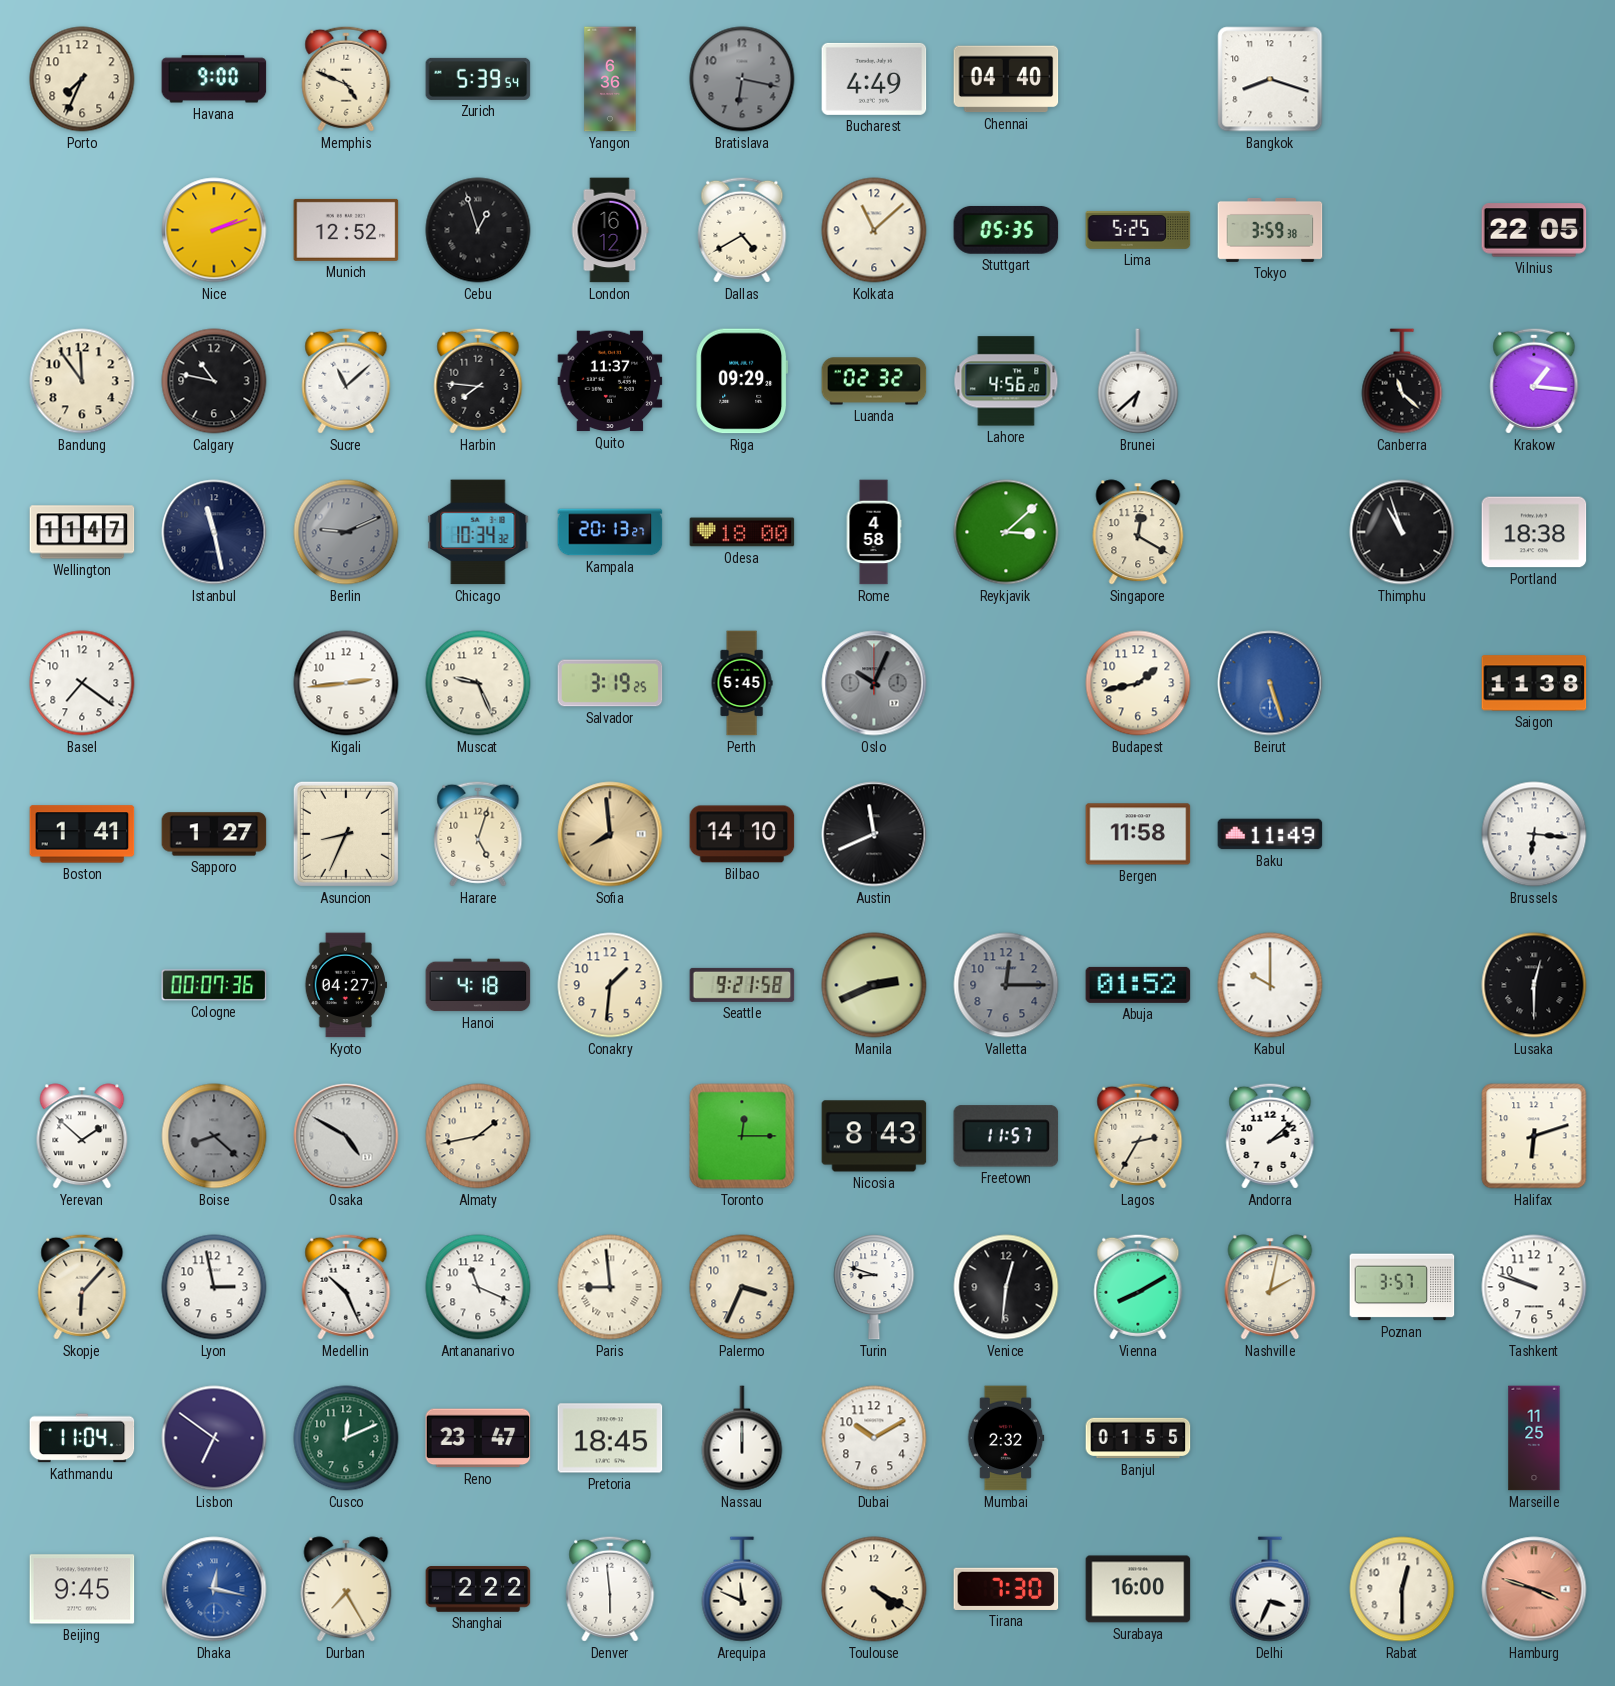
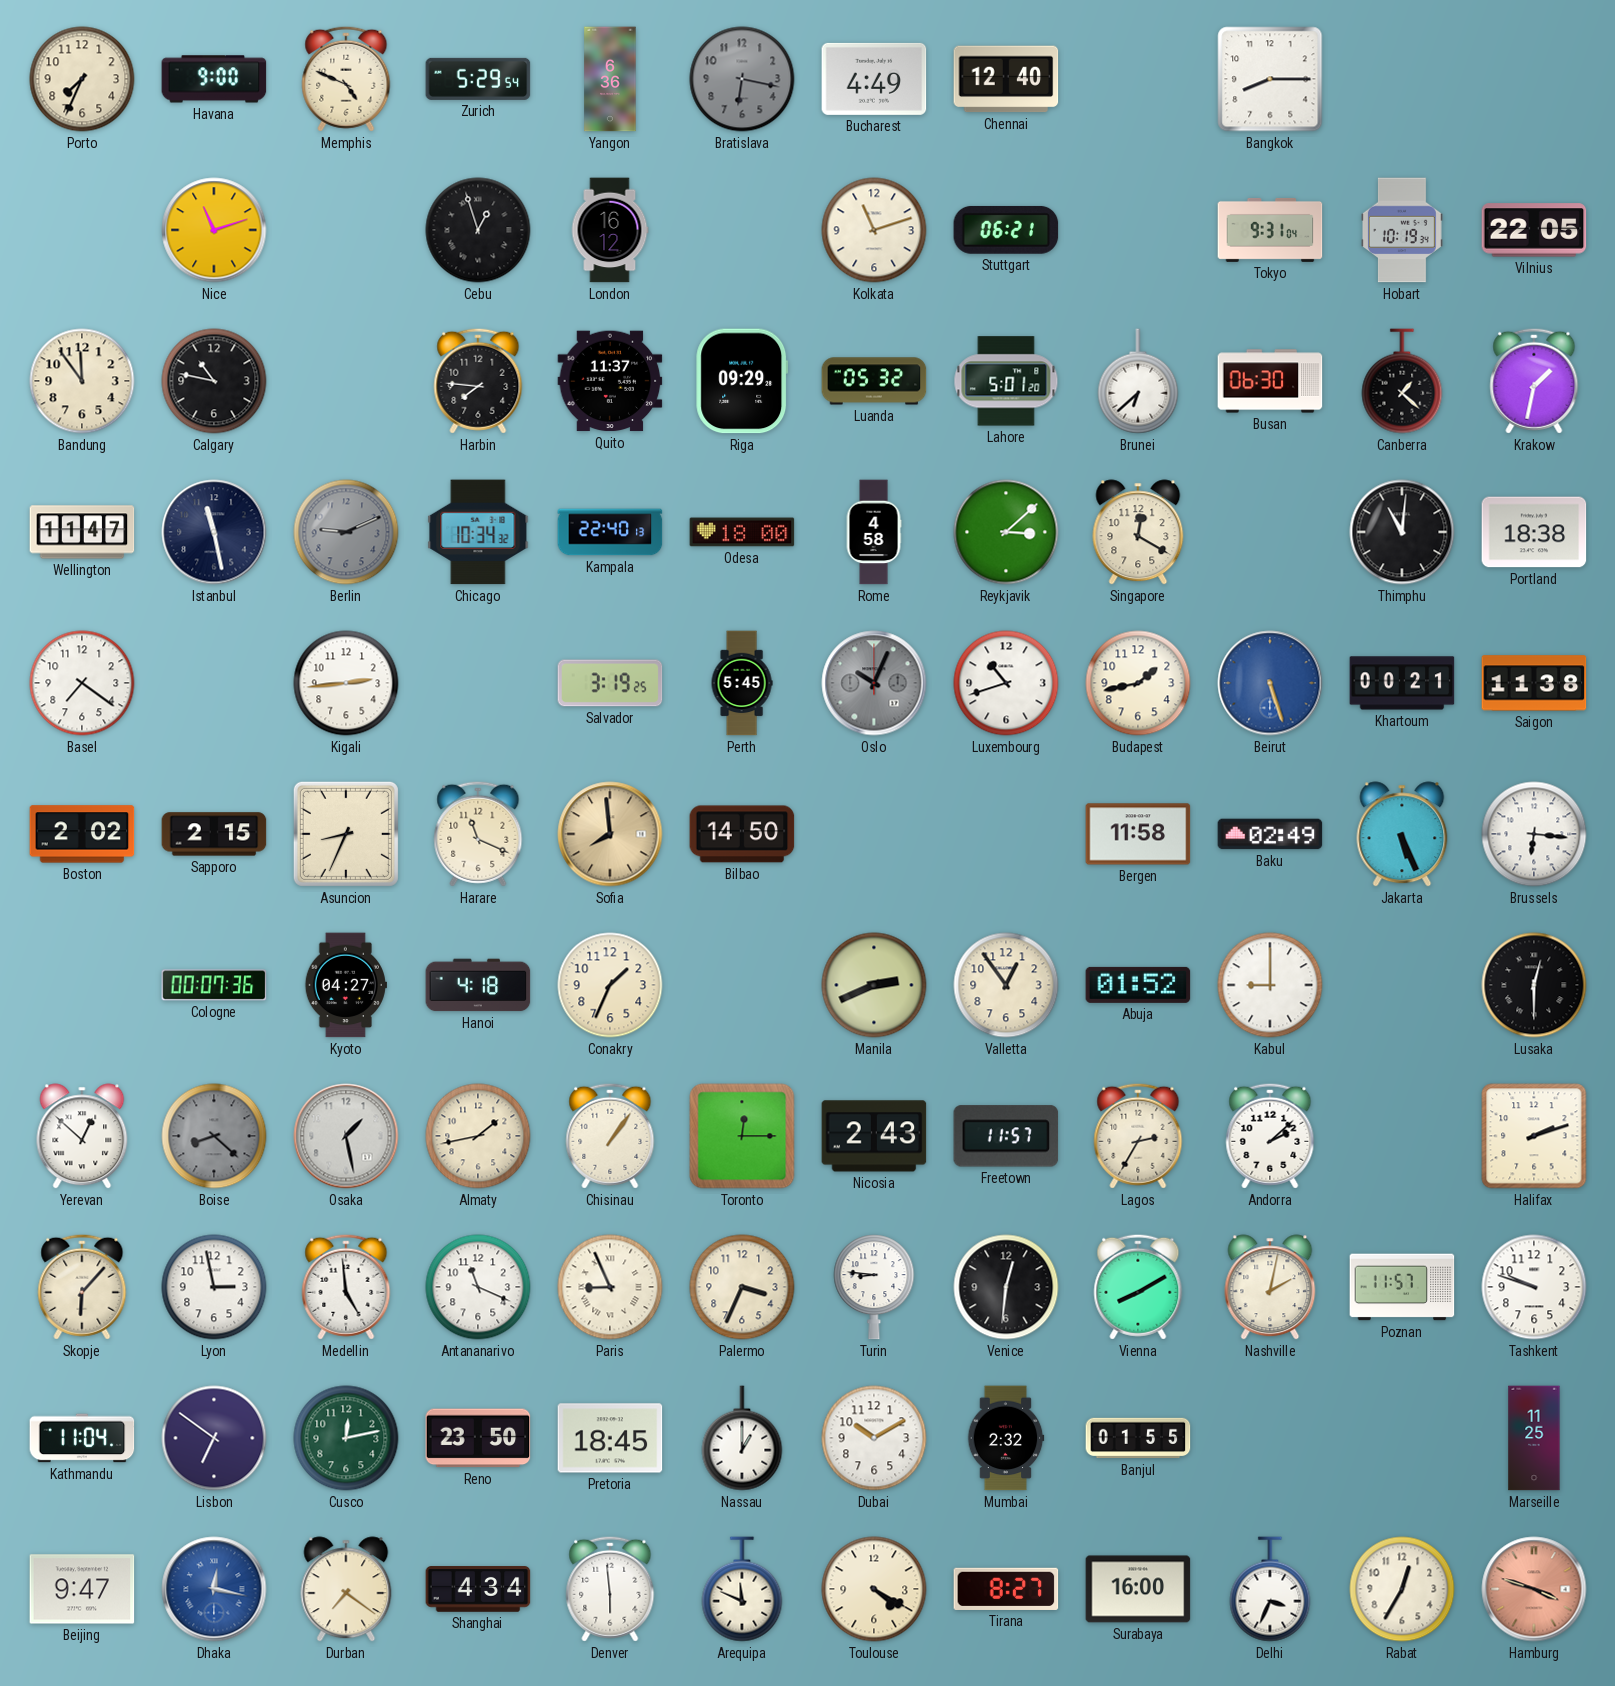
Zurich: 5:39 -> 5:29 (478, 79)
Chennai: 04:40 -> 12:40 (1006, 79)
Bangkok: 8:18 -> 8:15 (1270, 79)
Nice: 2:12 -> 11:12 (214, 230)
Munich: 12:52 -> none (346, 230)
Dallas: 4:40 -> none (742, 230)
Kolkata: 11:08 -> 11:12 (874, 230)
Stuttgart: 05:35 -> 06:21 (1006, 230)
Lima: 5:25 -> none (1138, 230)
Tokyo: 3:59 -> 9:31 (1270, 230)
Hobart: none -> 10:19 (1403, 230)
Sucre: 11:08 -> none (346, 381)
Luanda: 02:32 -> 05:32 (874, 381)
Lahore: 4:56 -> 5:01 (1006, 381)
Busan: none -> 06:30 (1270, 381)
Canberra: 11:22 -> 1:22 (1402, 381)
Krakow: 1:16 -> 1:32 (1534, 381)
Kampala: 20:13 -> 22:40 (610, 532)
Thimphu: 10:57 -> 11:01 (1402, 532)
Muscat: 9:26 -> none (478, 683)
Luxembourg: none -> 10:42 (1006, 683)
Khartoum: none -> 00:21 (1402, 683)
Boston: 1:41 -> 2:02 (82, 834)
Sapporo: 1:27 -> 2:15 (214, 834)
Harare: 5:03 -> 11:19 (478, 834)
Bilbao: 14:10 -> 14:50 (742, 834)
Austin: 11:41 -> none (874, 834)
Baku: 11:49 -> 02:49 (1270, 834)
Jakarta: none -> 5:26 (1402, 834)
Conakry: 1:31 -> 1:34 (610, 985)
Seattle: 9:21 -> none (742, 985)
Valletta: 12:15 -> 12:54 (1006, 985)
Valletta dial: grey -> cream (1006, 985)
Kabul: 10:00 -> 9:00 (1270, 985)
Yerevan: 1:52 -> 12:52 (82, 1136)
Osaka: 4:50 -> 1:28 (346, 1136)
Chisinau: none -> 1:06 (610, 1136)
Nicosia: 8:43 -> 2:43 (874, 1136)
Halifax: 6:12 -> 2:12 (1534, 1136)
Medellin: 10:26 -> 4:59 (346, 1287)
Paris: 8:59 -> 8:56 (610, 1287)
Turin: 8:48 -> 8:46 (874, 1287)
Poznan: 3:57 -> 11:57 (1402, 1287)
Cusco: 12:11 -> 12:13 (346, 1438)
Reno: 23:47 -> 23:50 (478, 1438)
Nassau: 12:00 -> 1:00 (742, 1438)
Beijing: 9:45 -> 9:47 (82, 1589)
Durban: 7:25 -> 7:21 (346, 1589)
Shanghai: 2:22 -> 4:34 (478, 1589)
Tirana: 7:30 -> 8:27 (1006, 1589)
Rabat: 12:30 -> 12:35 (1402, 1589)
